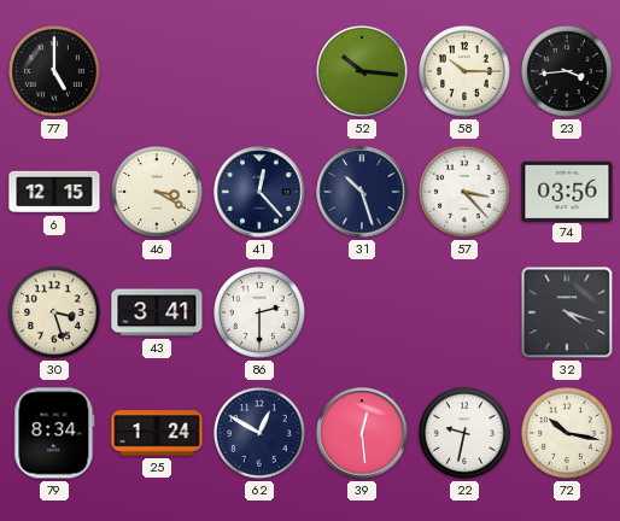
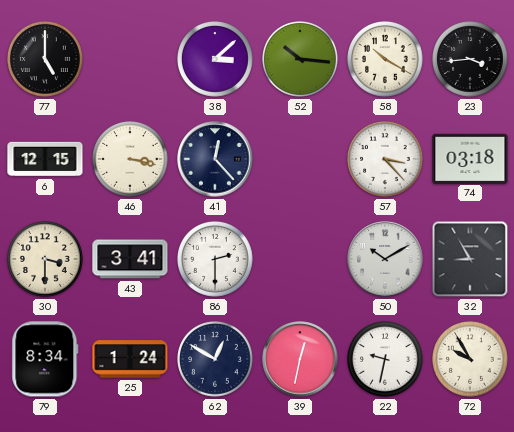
38: none -> 3:08 (216, 60)
58: 10:15 -> 10:20 (386, 60)
46: 3:20 -> 3:17 (131, 160)
31: 10:27 -> none (362, 192)
74: 03:56 -> 03:18 (470, 158)
30: 3:27 -> 3:30 (46, 260)
50: none -> 10:10 (385, 259)
32: 4:18 -> 8:55 (470, 259)
39: 12:29 -> 12:32 (300, 359)
72: 10:17 -> 9:55 (471, 360)
